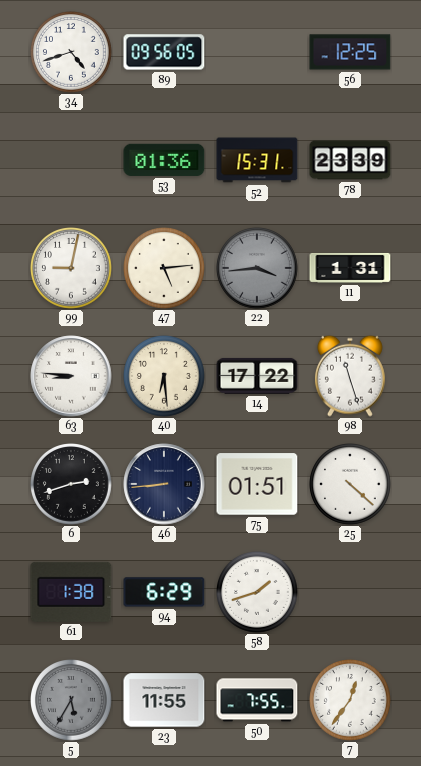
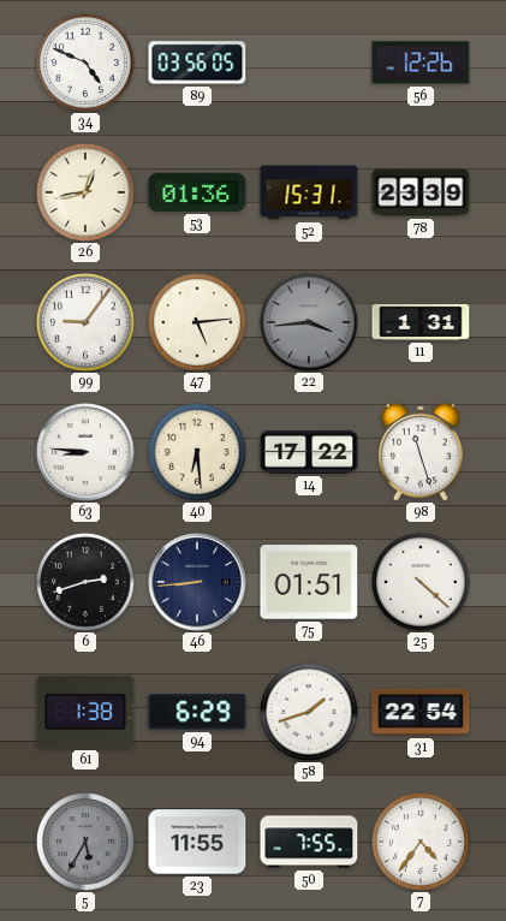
34: 4:42 -> 4:49 (87, 64)
89: 09:56 -> 03:56 (197, 63)
56: 12:25 -> 12:26 (421, 63)
26: none -> 12:43 (87, 194)
99: 9:02 -> 9:06 (87, 323)
31: none -> 22:54 (421, 712)
7: 12:36 -> 4:36 (422, 843)
